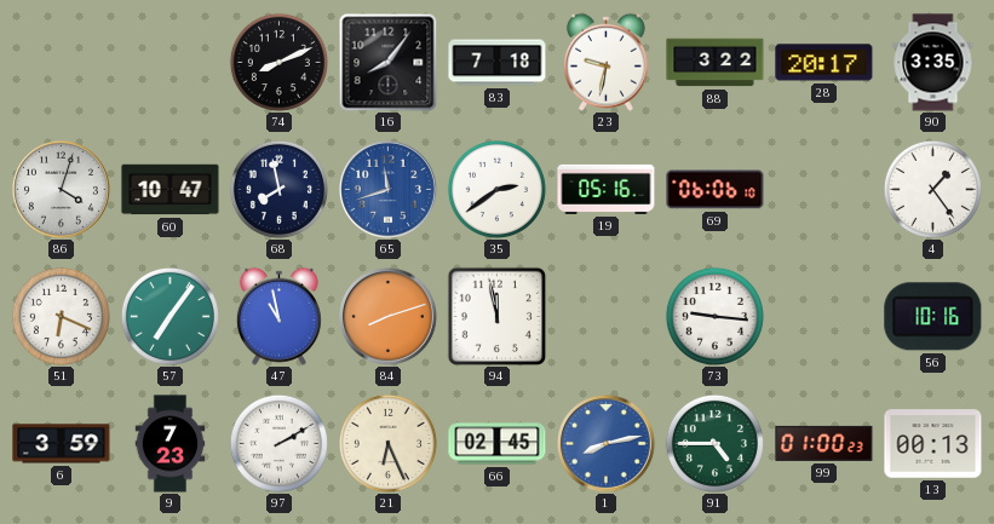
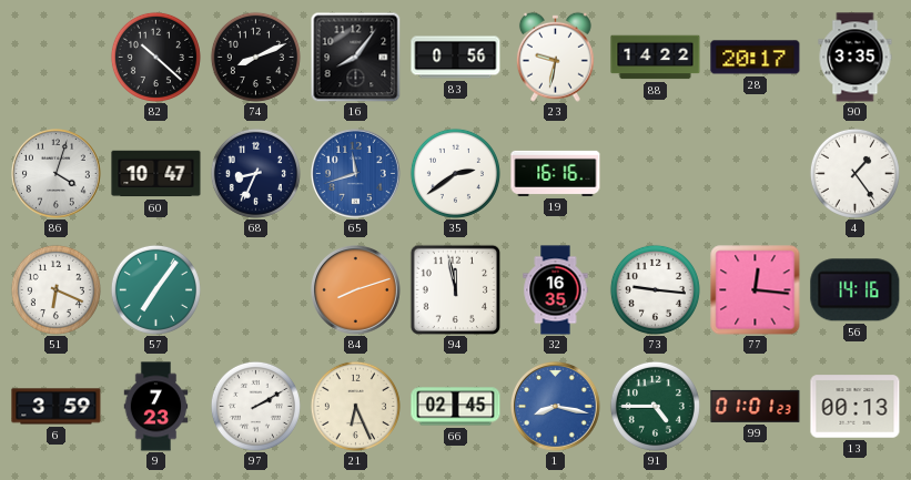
82: none -> 10:22 (155, 57)
83: 7:18 -> 0:56 (456, 58)
88: 3:22 -> 14:22 (656, 58)
68: 7:58 -> 8:34 (255, 173)
19: 05:16 -> 16:16 (556, 173)
69: 06:06 -> none (716, 190)
47: 10:58 -> none (278, 316)
32: none -> 16:35 (556, 290)
77: none -> 12:16 (756, 290)
56: 10:16 -> 14:16 (856, 290)
1: 8:13 -> 8:17 (556, 407)
99: 01:00 -> 01:01 (756, 406)
